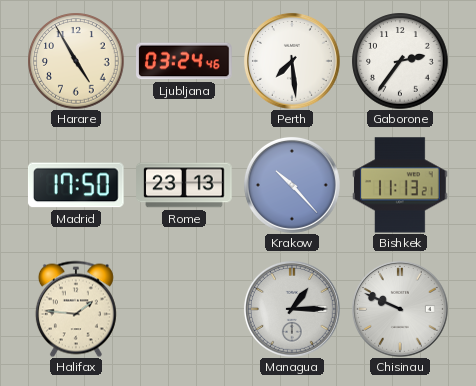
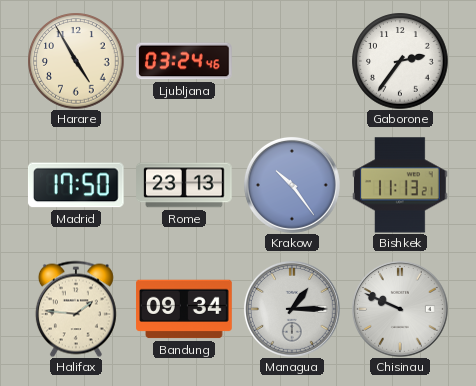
Perth: 7:29 -> none (292, 61)
Krakow: 10:23 -> 10:24 (292, 185)
Bandung: none -> 09:34 (184, 309)
